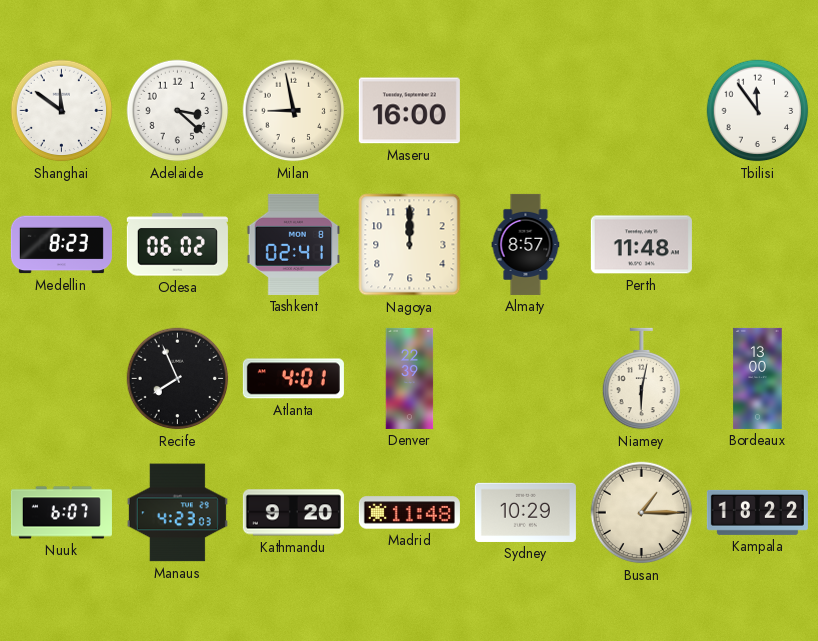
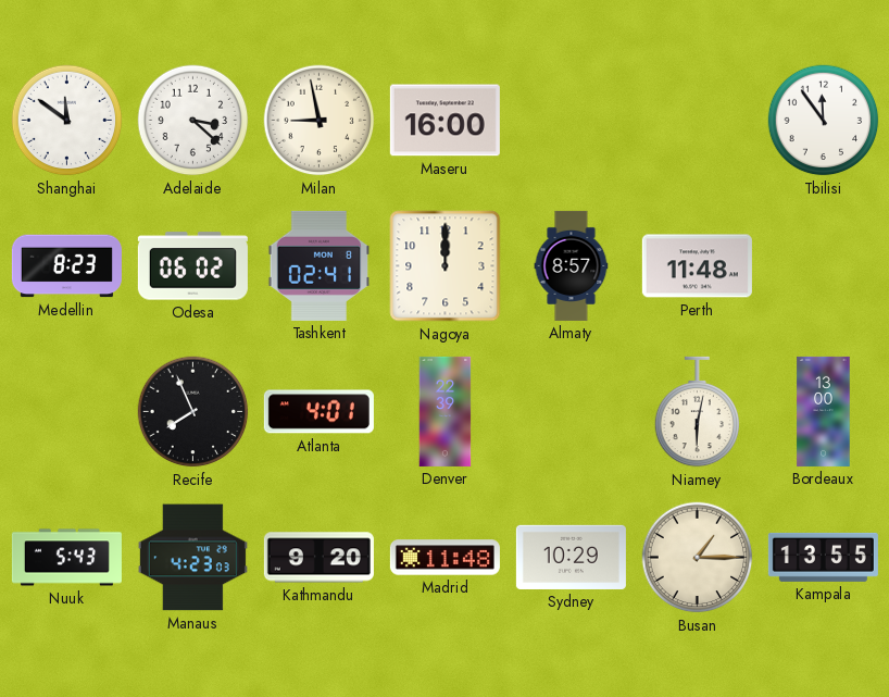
Nuuk: 6:07 -> 5:43 (66, 558)
Kampala: 18:22 -> 13:55 (823, 557)
